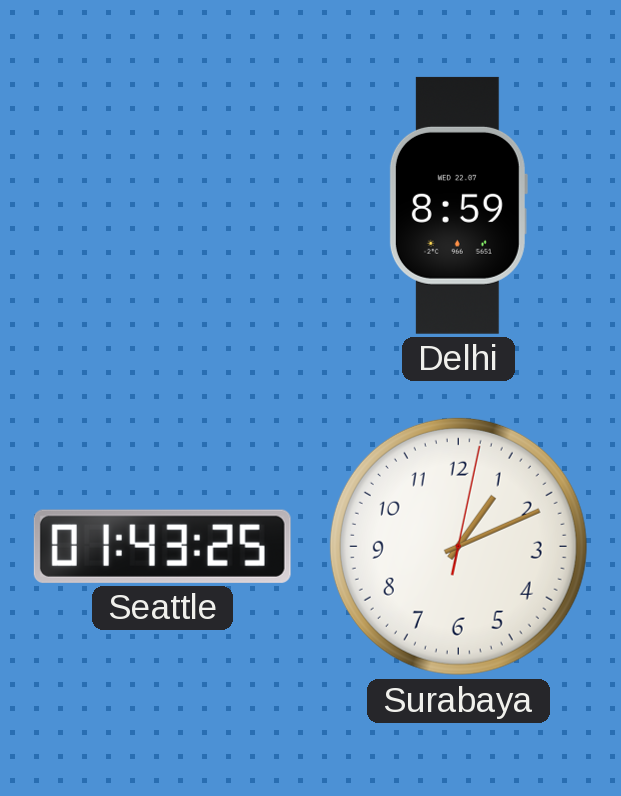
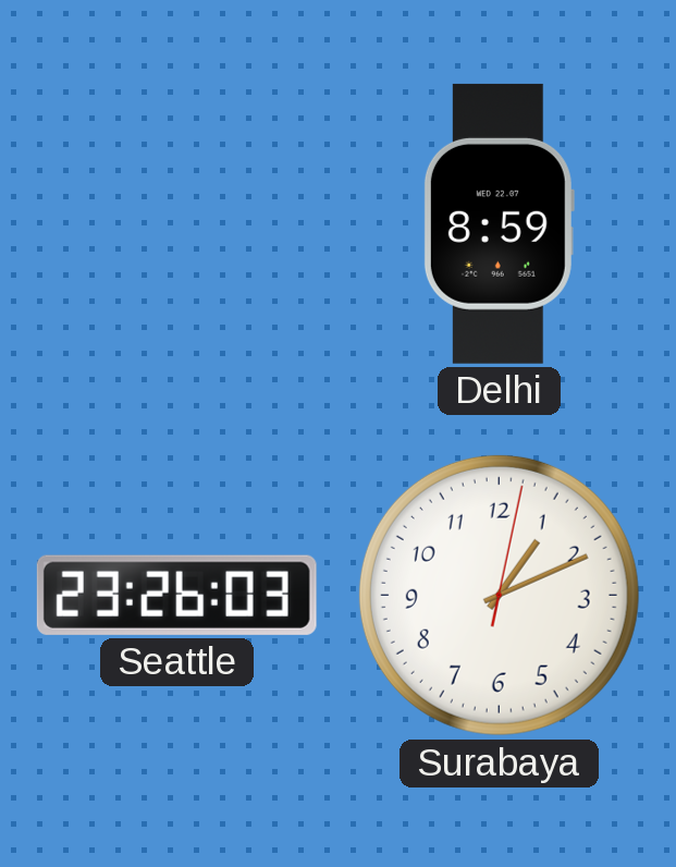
Seattle: 01:43 -> 23:26 (176, 595)
